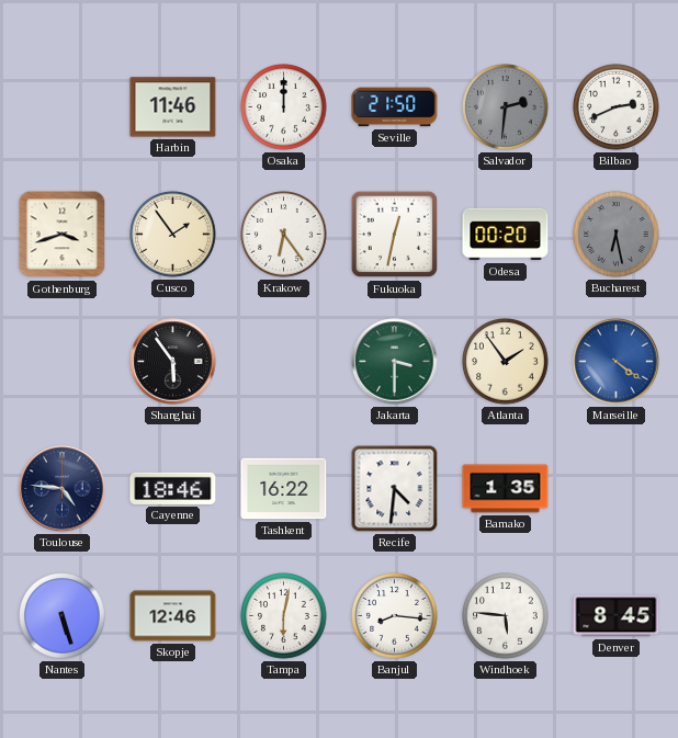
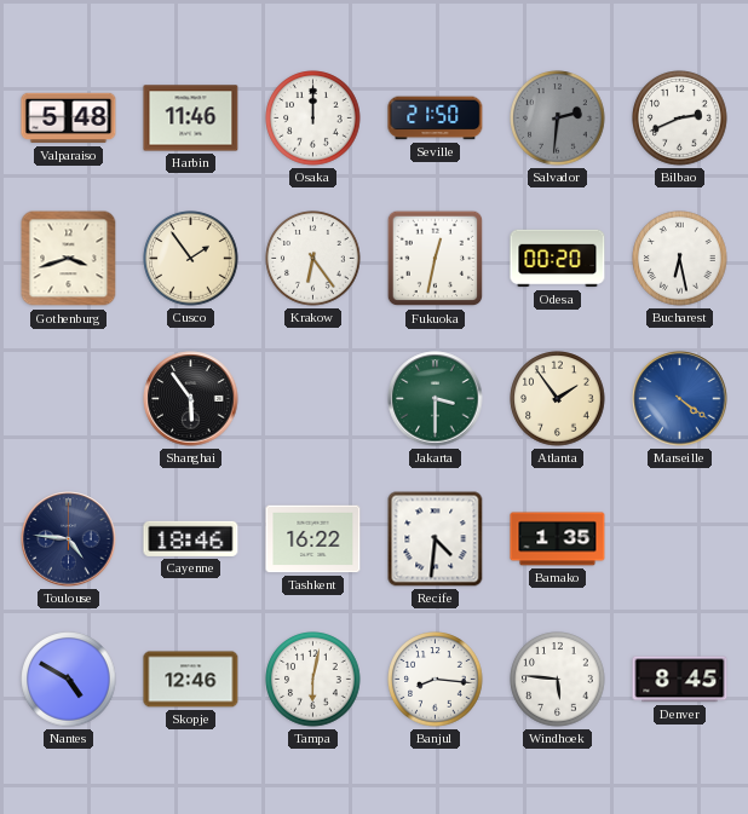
Valparaiso: none -> 5:48 (69, 119)
Bucharest dial: grey -> white (680, 259)
Nantes: 5:27 -> 4:50 (69, 680)
